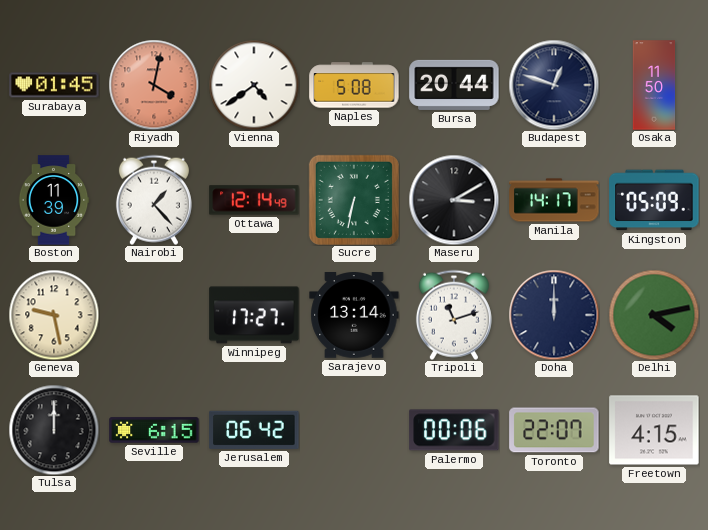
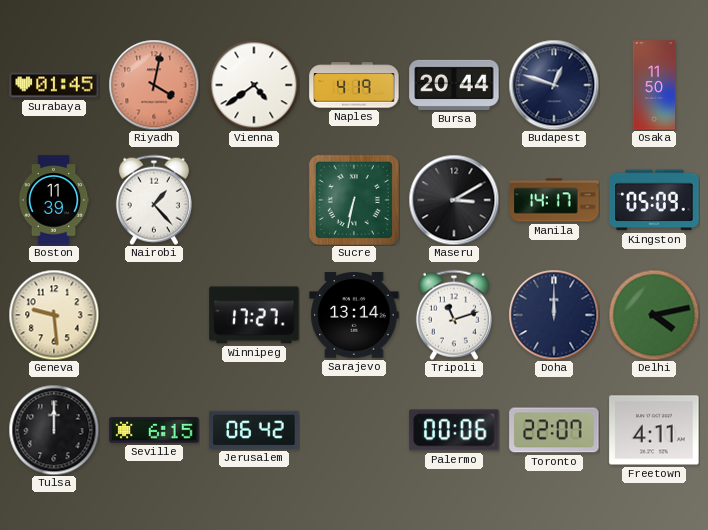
Naples: 5:08 -> 4:19 (354, 85)
Ottawa: 12:14 -> none (254, 200)
Geneva: 9:28 -> 9:29 (54, 315)
Freetown: 4:15 -> 4:11 (654, 430)
